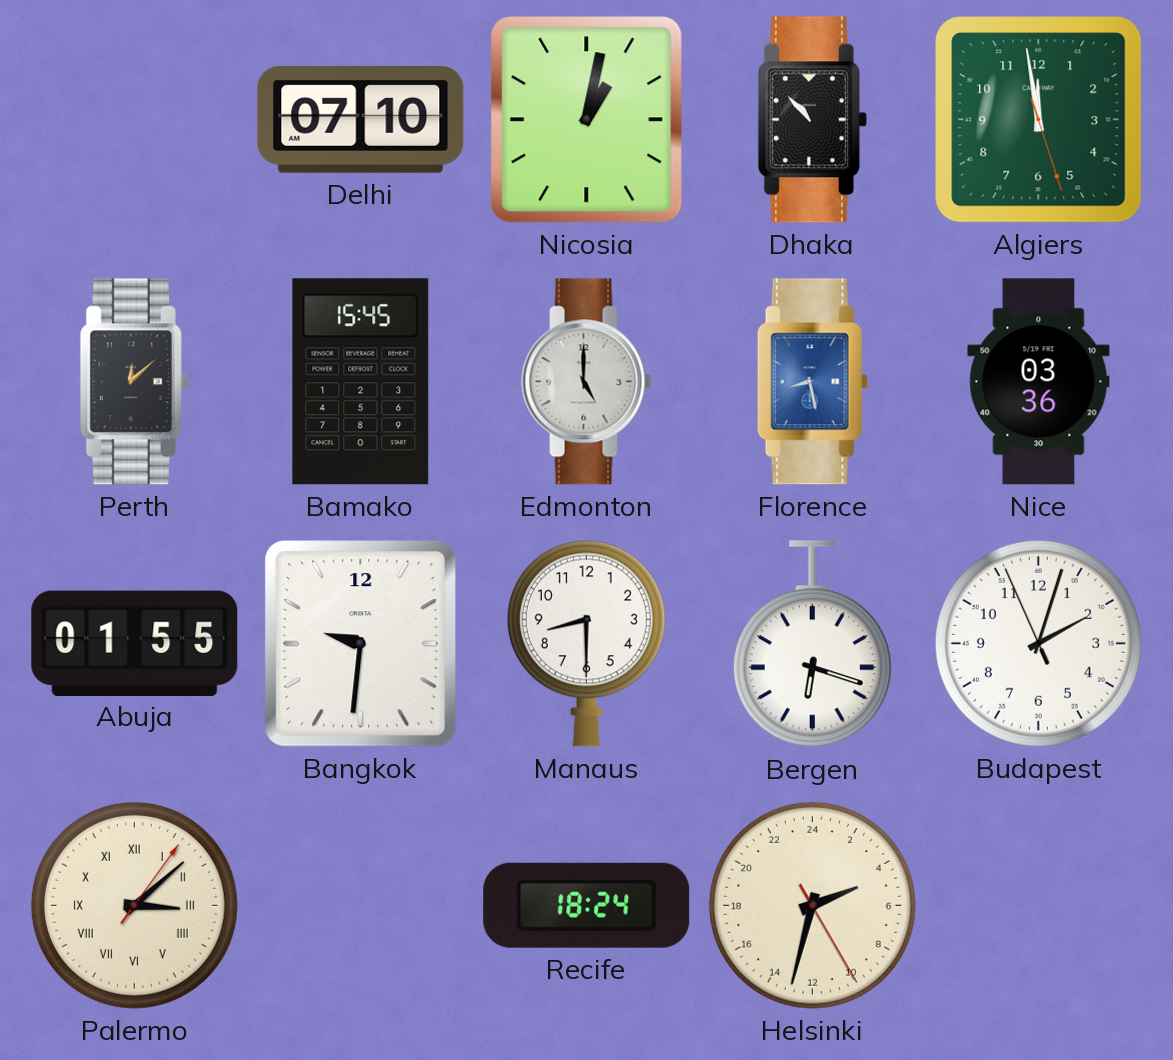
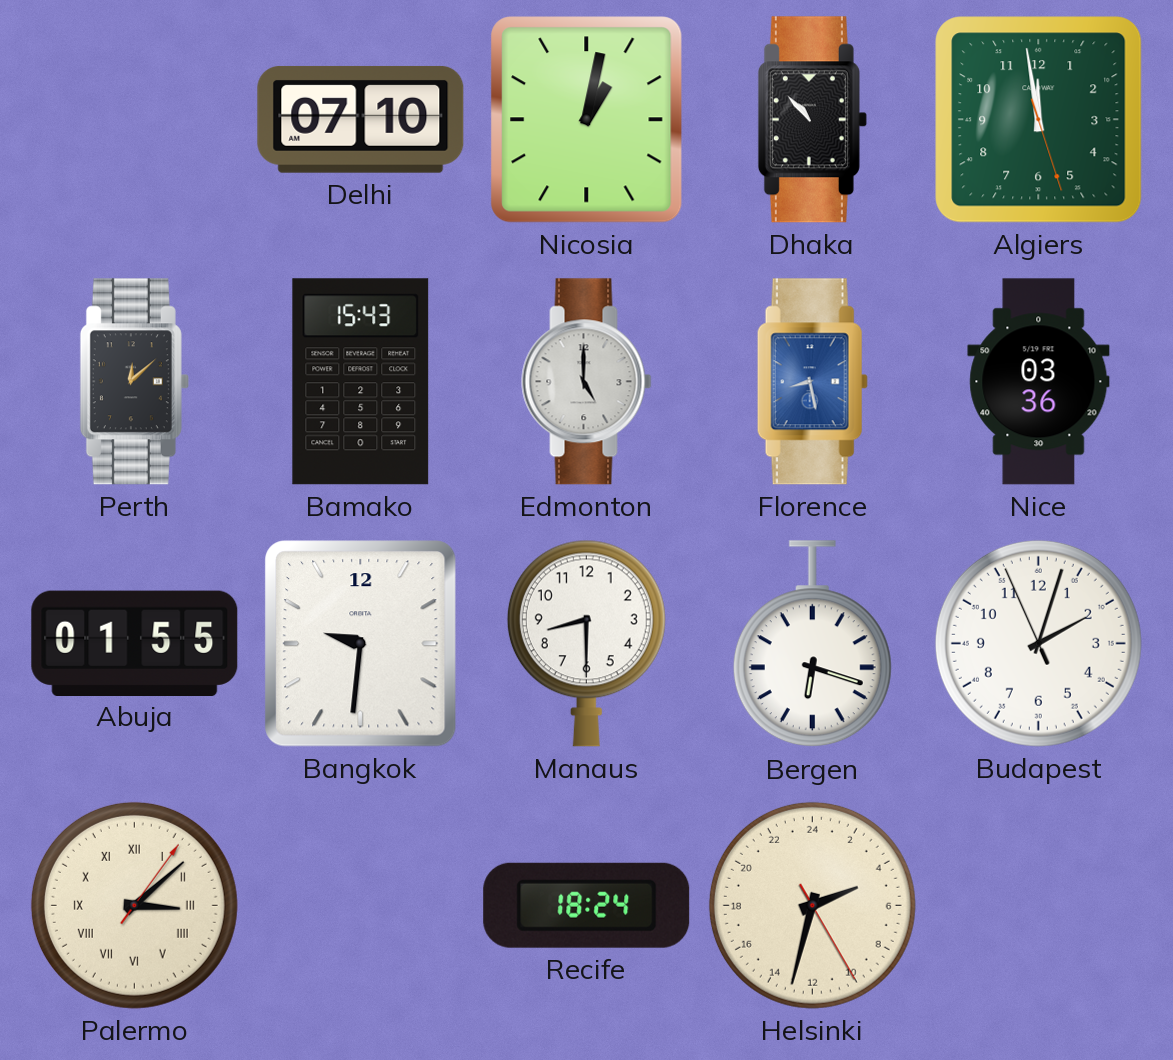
Bamako: 15:45 -> 15:43 (361, 382)
